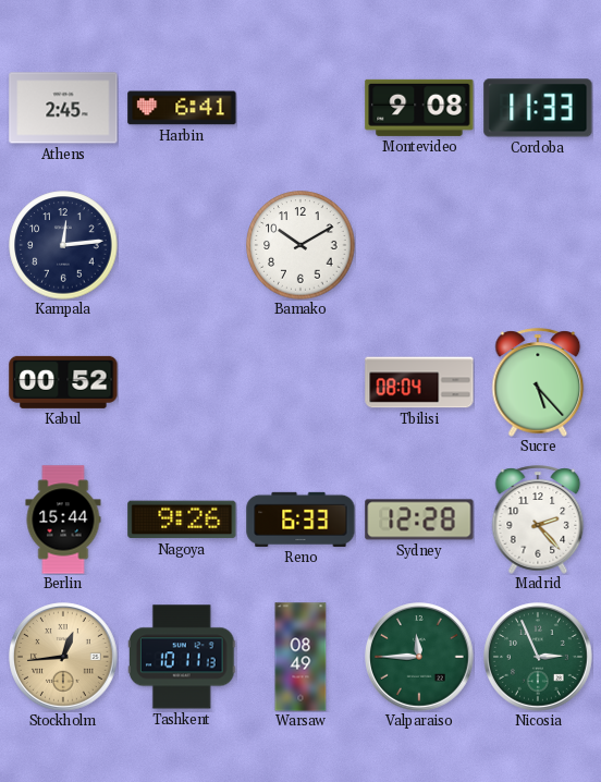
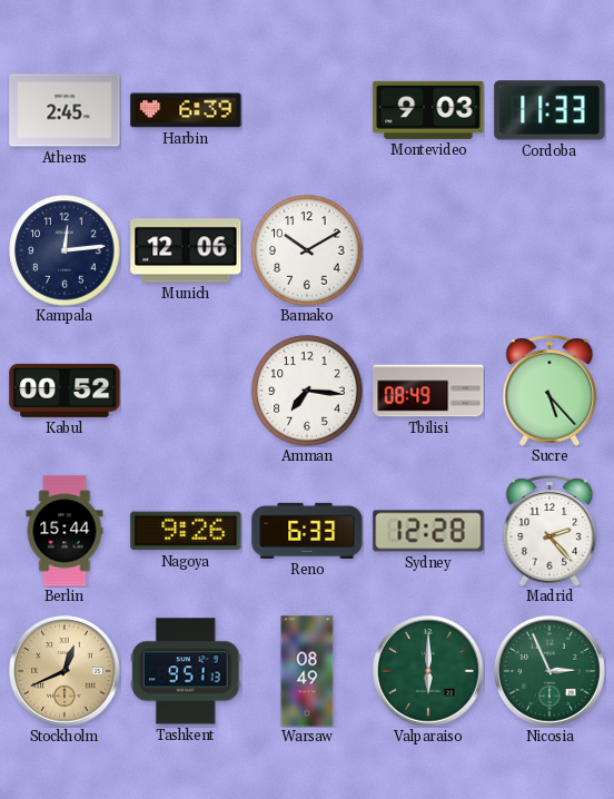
Harbin: 6:41 -> 6:39 (186, 110)
Montevideo: 9:08 -> 9:03 (428, 110)
Munich: none -> 12:06 (186, 250)
Amman: none -> 7:16 (307, 391)
Tbilisi: 08:04 -> 08:49 (428, 391)
Stockholm: 12:44 -> 12:41 (66, 672)
Tashkent: 10:11 -> 9:51 (186, 671)
Valparaiso: 11:45 -> 6:00 (429, 672)
